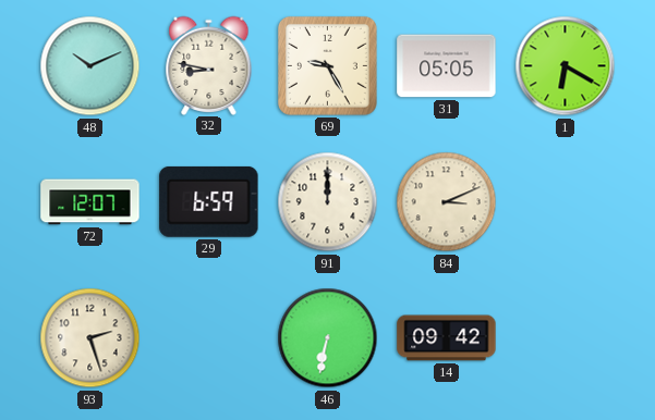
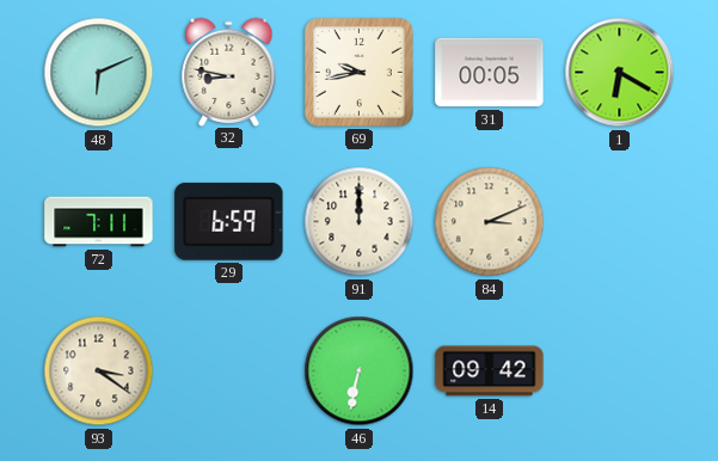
48: 10:11 -> 6:11 (99, 73)
69: 9:25 -> 9:43 (358, 72)
31: 05:05 -> 00:05 (490, 73)
72: 12:07 -> 7:11 (99, 222)
93: 2:27 -> 3:21 (99, 371)
